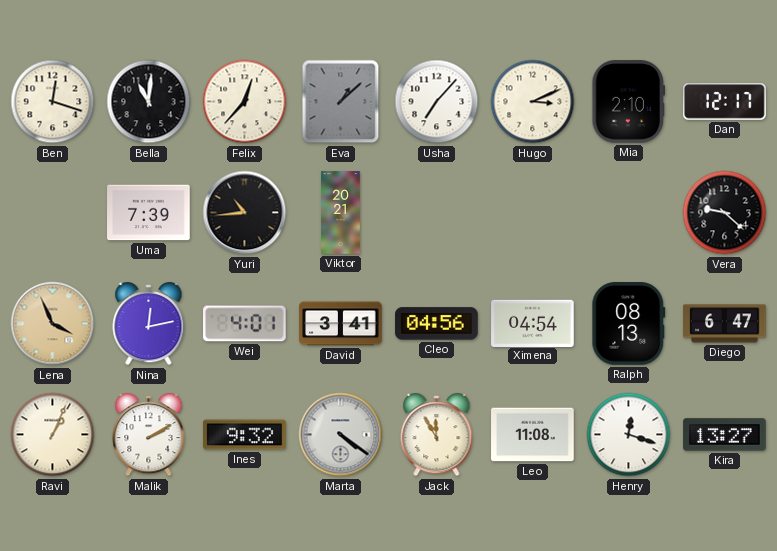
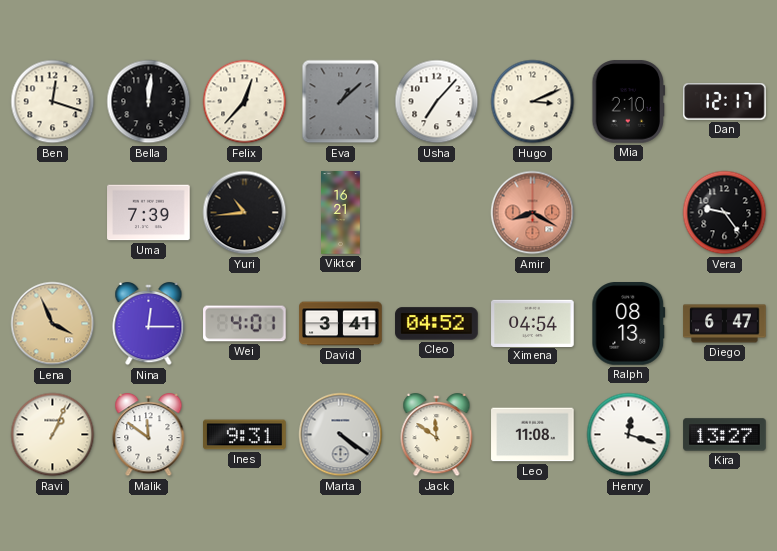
Bella: 11:01 -> 12:01 (149, 102)
Viktor: 20:21 -> 16:21 (341, 213)
Amir: none -> 8:20 (533, 213)
Vera: 9:22 -> 9:24 (725, 213)
Nina: 12:13 -> 12:15 (149, 325)
Cleo: 04:56 -> 04:52 (437, 324)
Malik: 2:10 -> 11:51 (149, 436)
Ines: 9:32 -> 9:31 (245, 435)
Jack: 11:55 -> 11:51 (437, 436)
